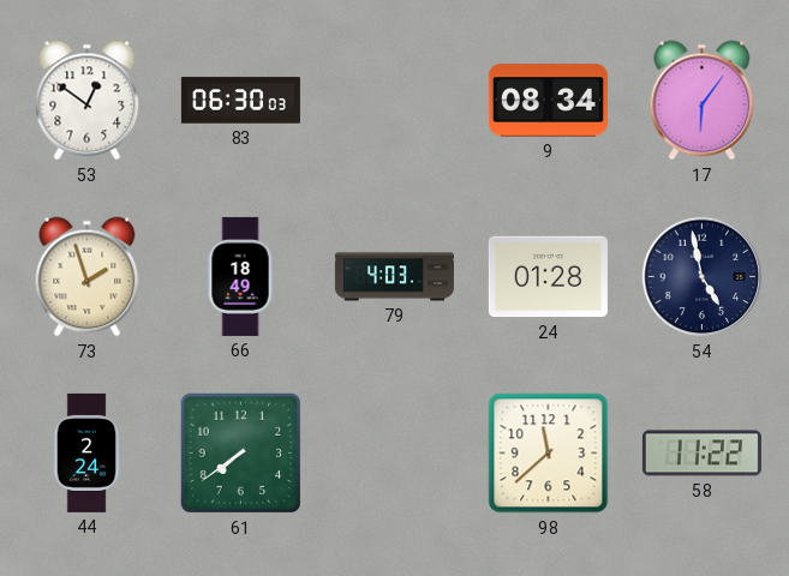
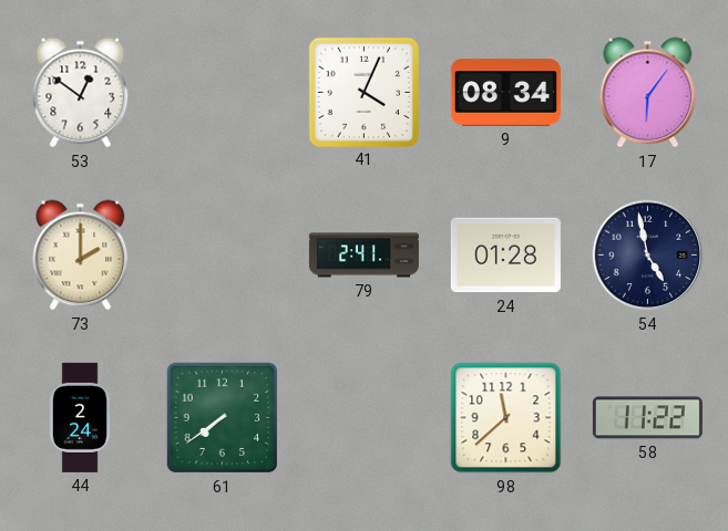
83: 06:30 -> none (240, 101)
41: none -> 4:04 (363, 92)
73: 1:57 -> 2:00 (81, 256)
66: 18:49 -> none (240, 276)
79: 4:03 -> 2:41 (363, 256)
